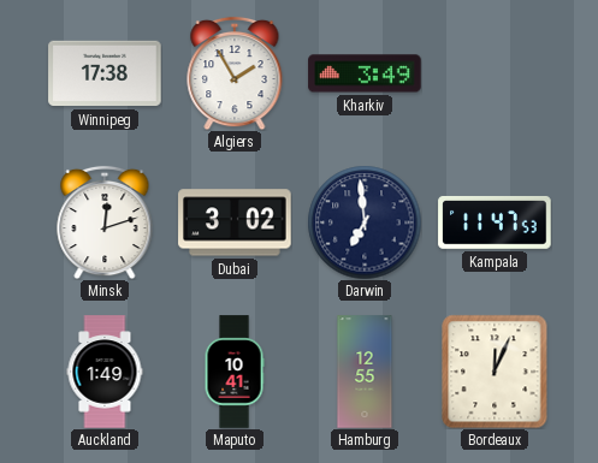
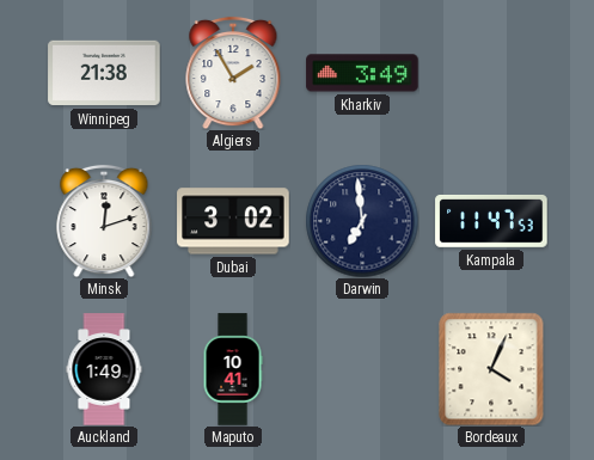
Winnipeg: 17:38 -> 21:38 (104, 73)
Hamburg: 12:55 -> none (365, 372)
Bordeaux: 12:04 -> 4:04 (491, 369)
